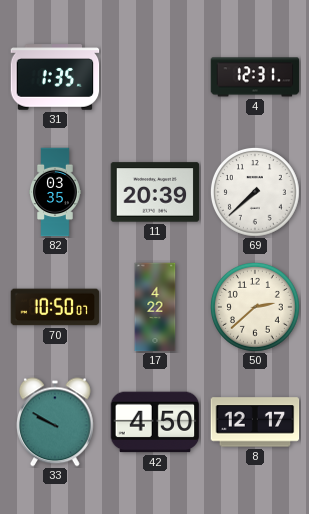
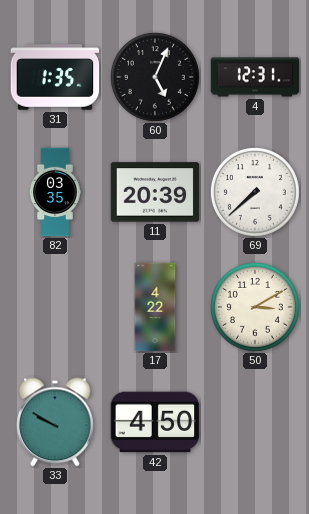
60: none -> 5:04 (155, 77)
70: 10:50 -> none (55, 307)
50: 2:38 -> 3:10 (255, 307)
8: 12:17 -> none (255, 422)
